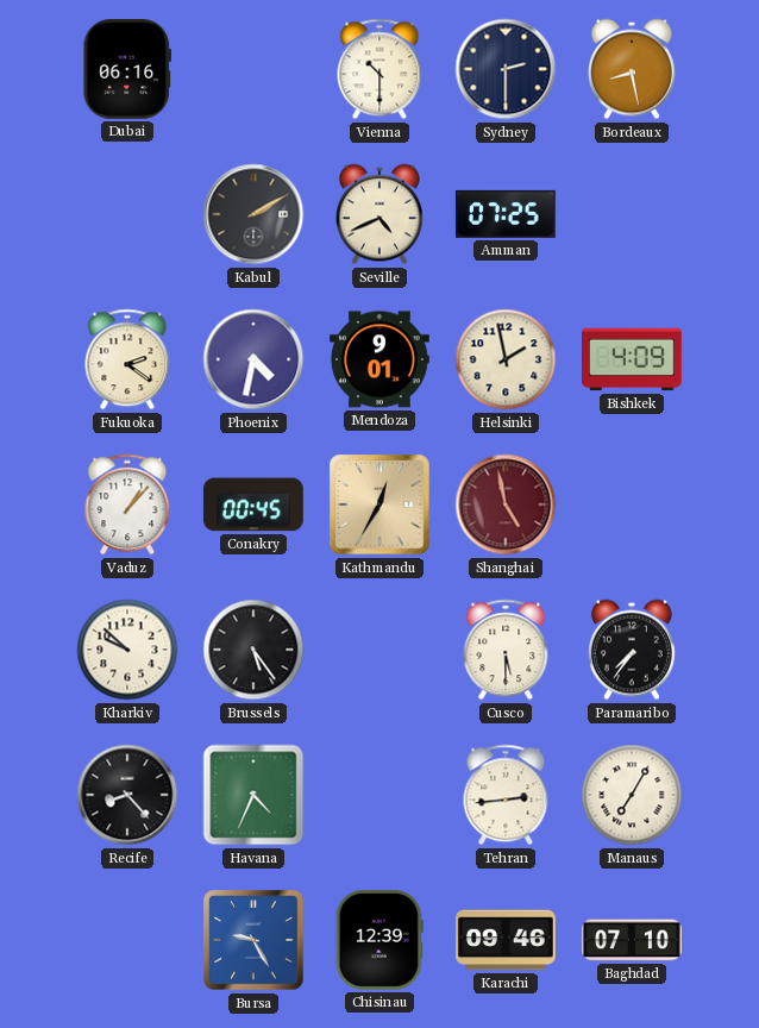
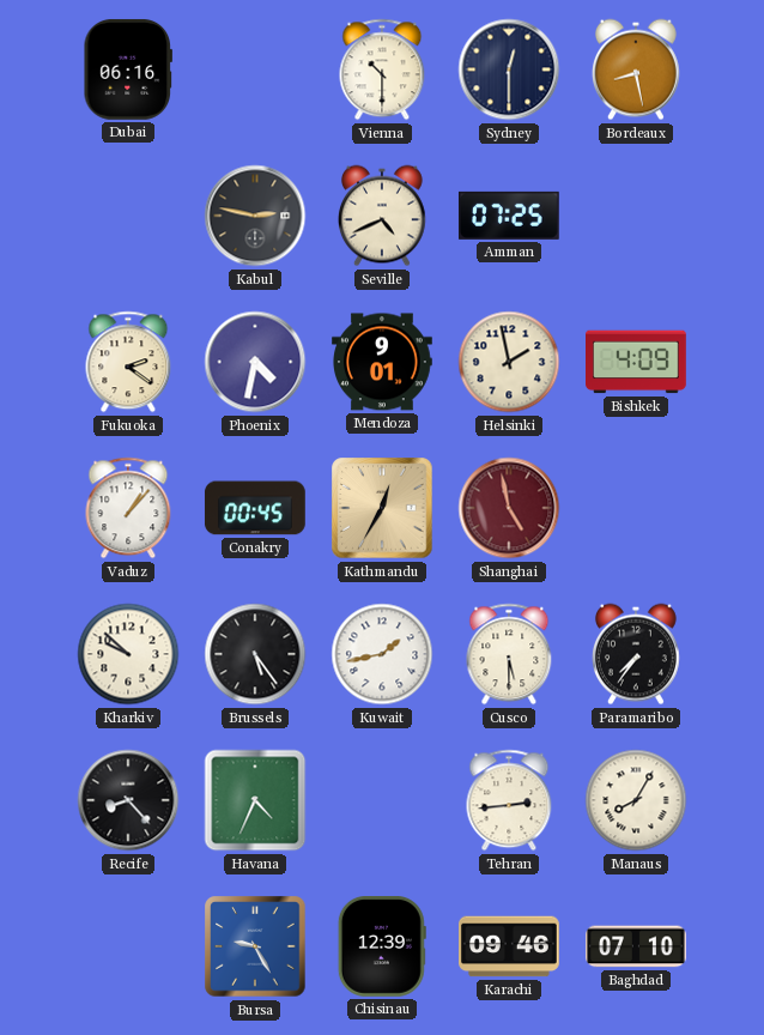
Sydney: 2:30 -> 12:30 (509, 69)
Kabul: 2:10 -> 2:47 (255, 216)
Kuwait: none -> 1:43 (382, 654)
Manaus: 7:05 -> 8:05 (636, 800)
